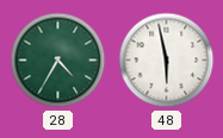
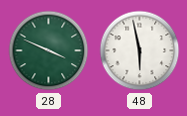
28: 4:35 -> 3:49 (49, 51)
